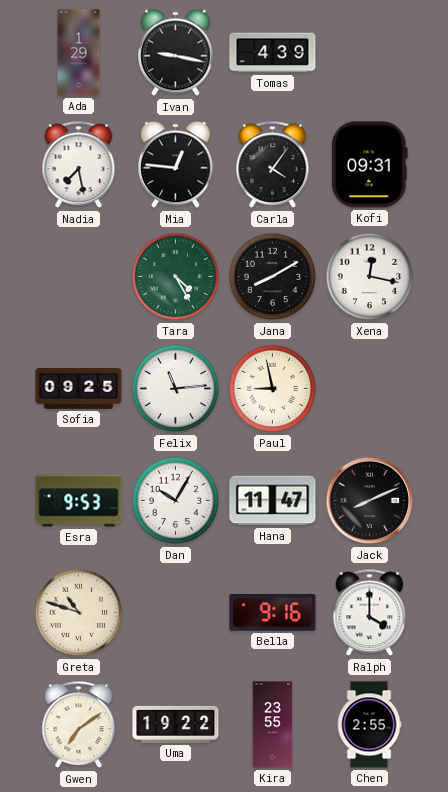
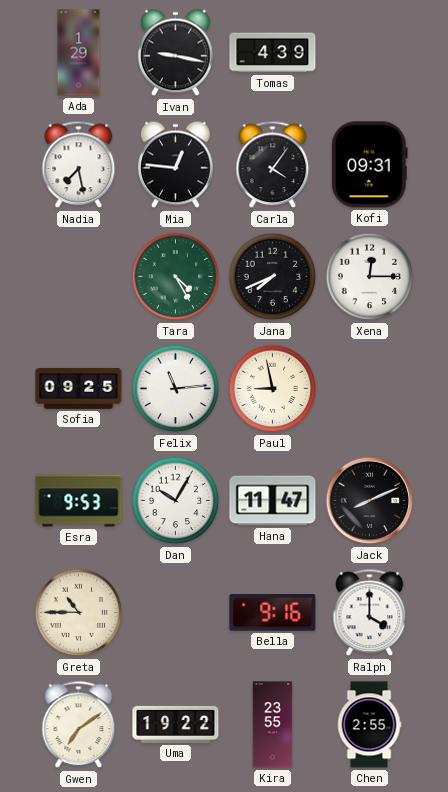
Jana: 8:10 -> 7:41 (273, 277)
Xena: 12:17 -> 12:15 (370, 277)
Greta: 10:48 -> 10:45 (79, 613)
